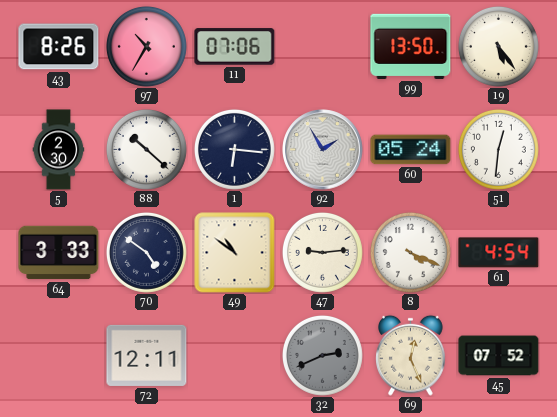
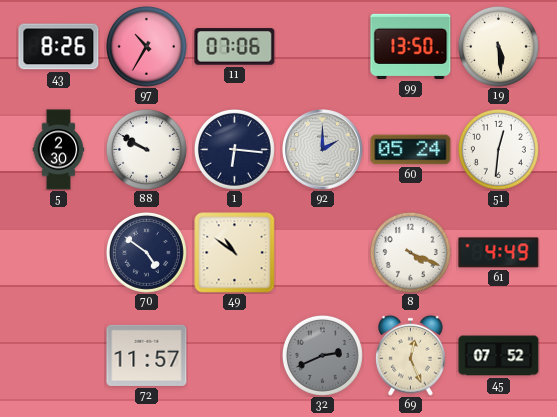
19: 5:24 -> 5:29 (498, 46)
88: 10:22 -> 9:50 (146, 149)
92: 1:55 -> 2:00 (323, 150)
64: 3:33 -> none (59, 253)
47: 9:14 -> none (322, 252)
61: 4:54 -> 4:49 (499, 253)
72: 12:11 -> 11:57 (147, 355)
